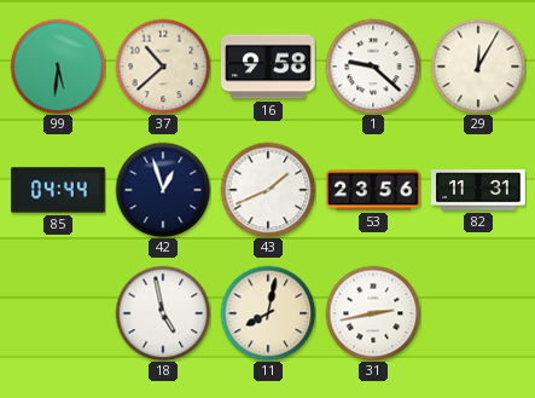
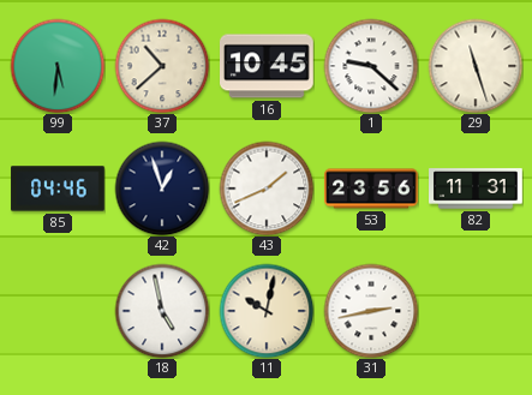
16: 9:58 -> 10:45 (268, 66)
29: 12:05 -> 11:27 (476, 66)
85: 04:44 -> 04:46 (58, 188)
11: 8:02 -> 10:02 (267, 311)
